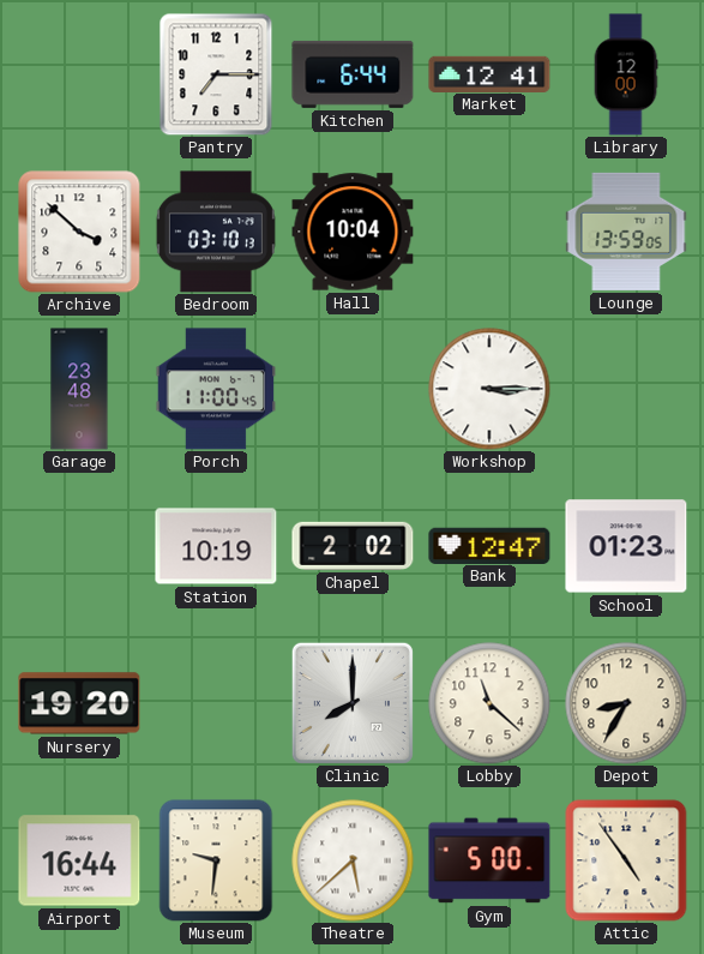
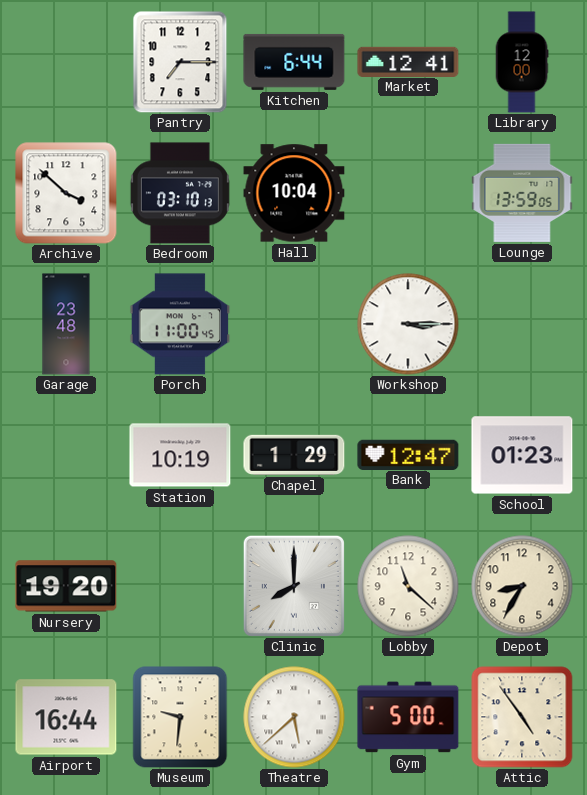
Chapel: 2:02 -> 1:29 (294, 455)
